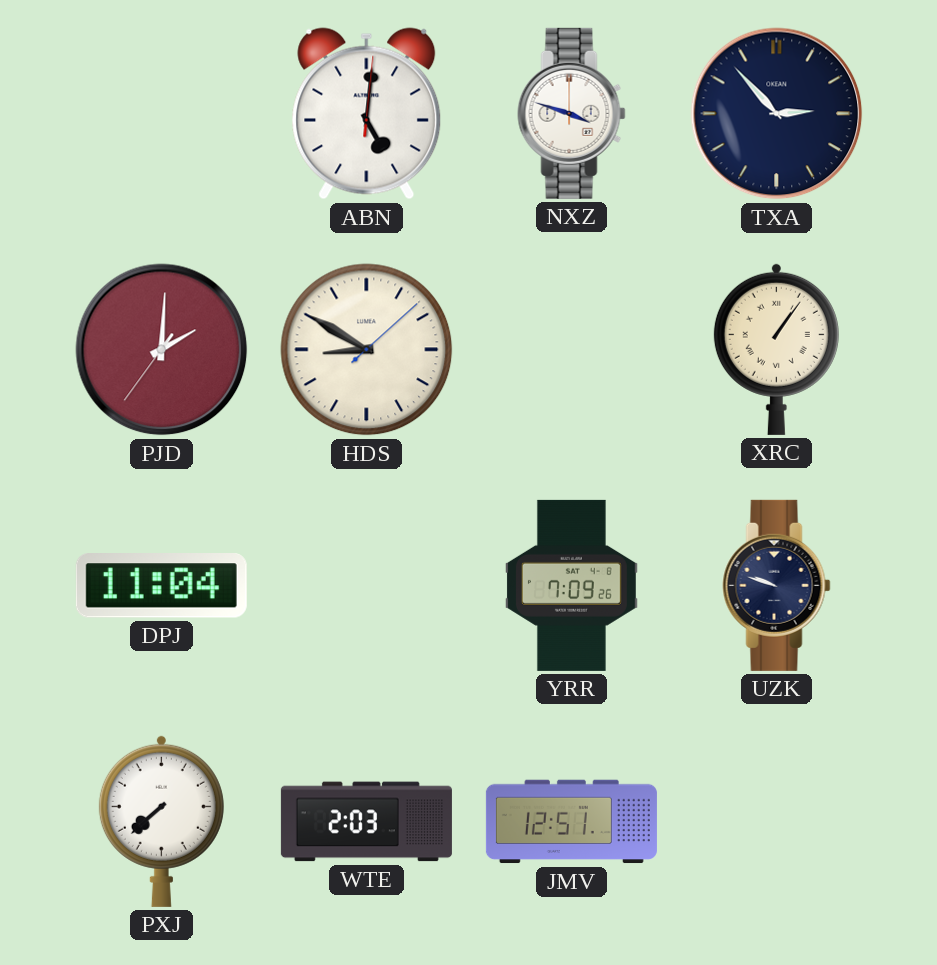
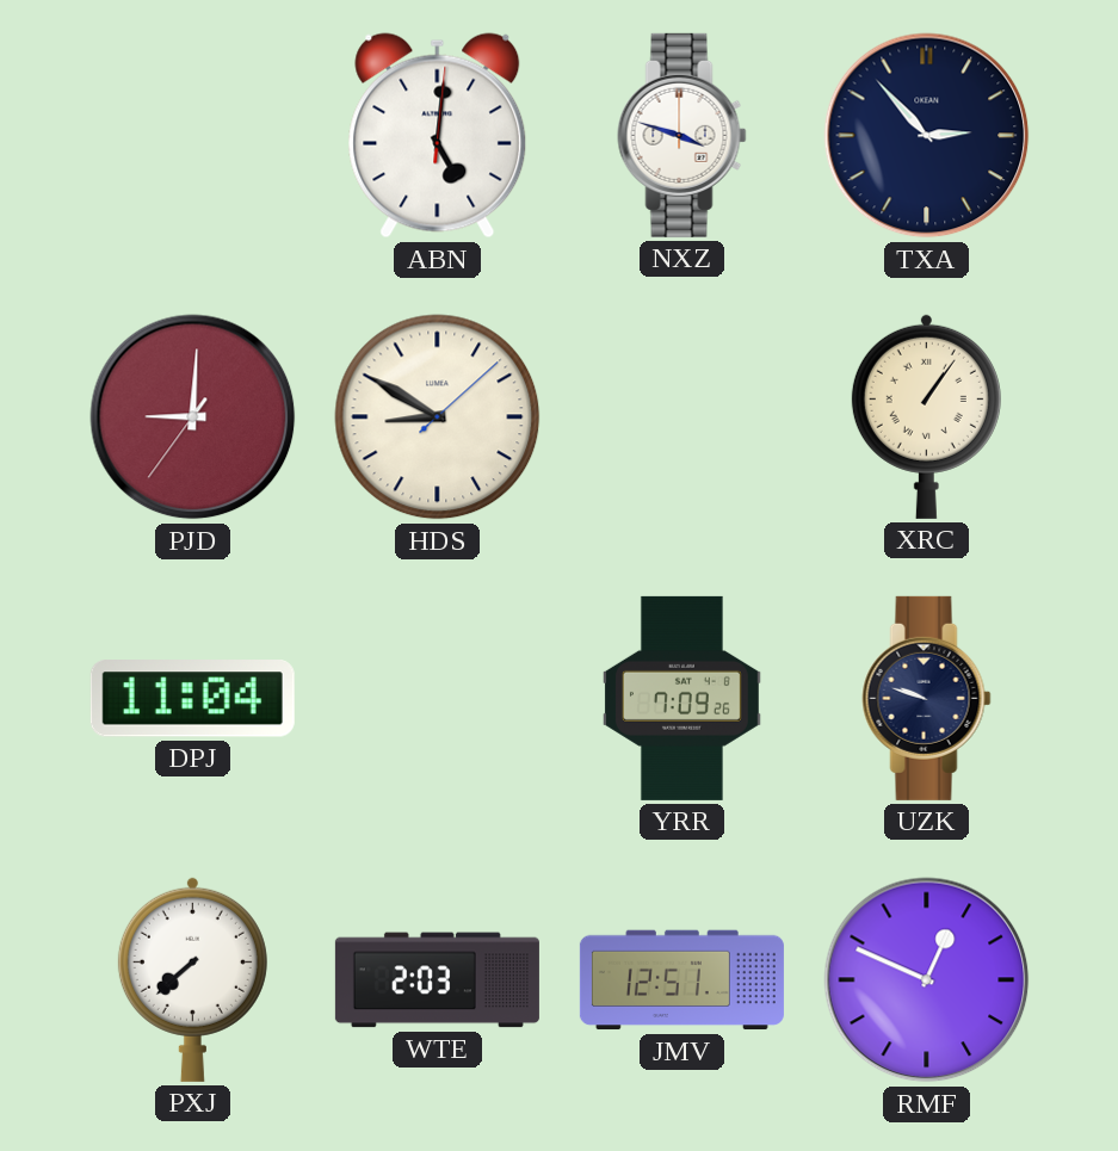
PJD: 2:00 -> 9:00 (193, 417)
RMF: none -> 12:49 (927, 980)
